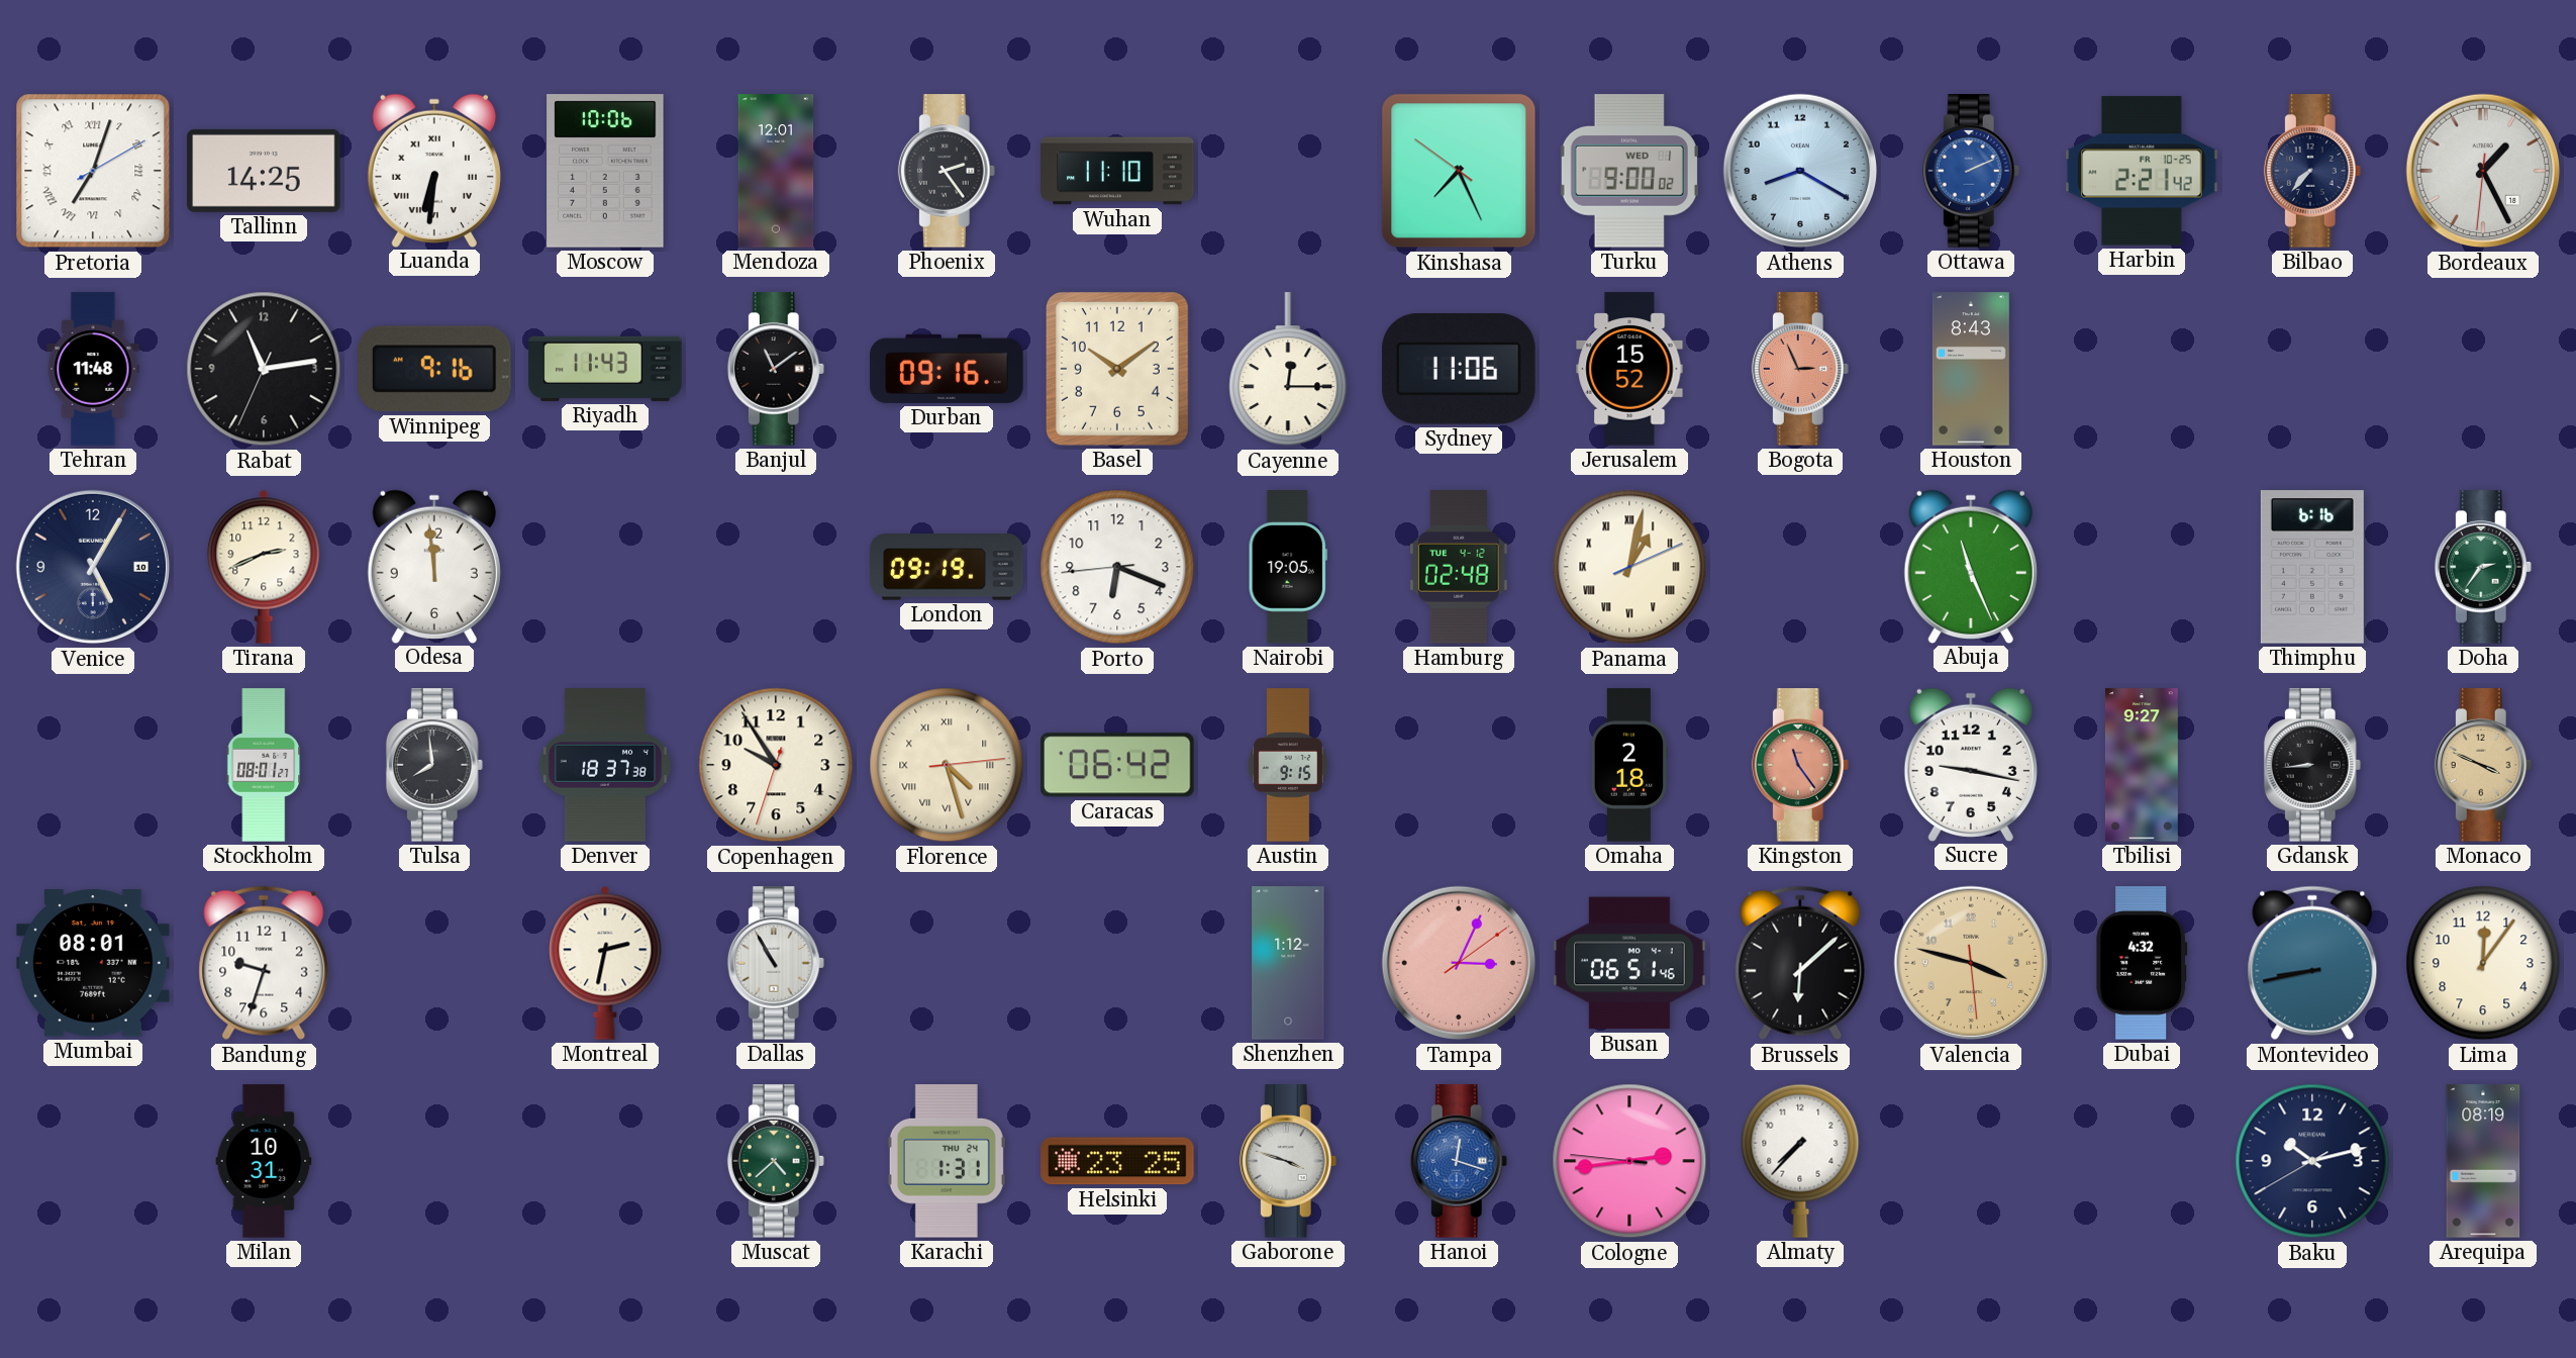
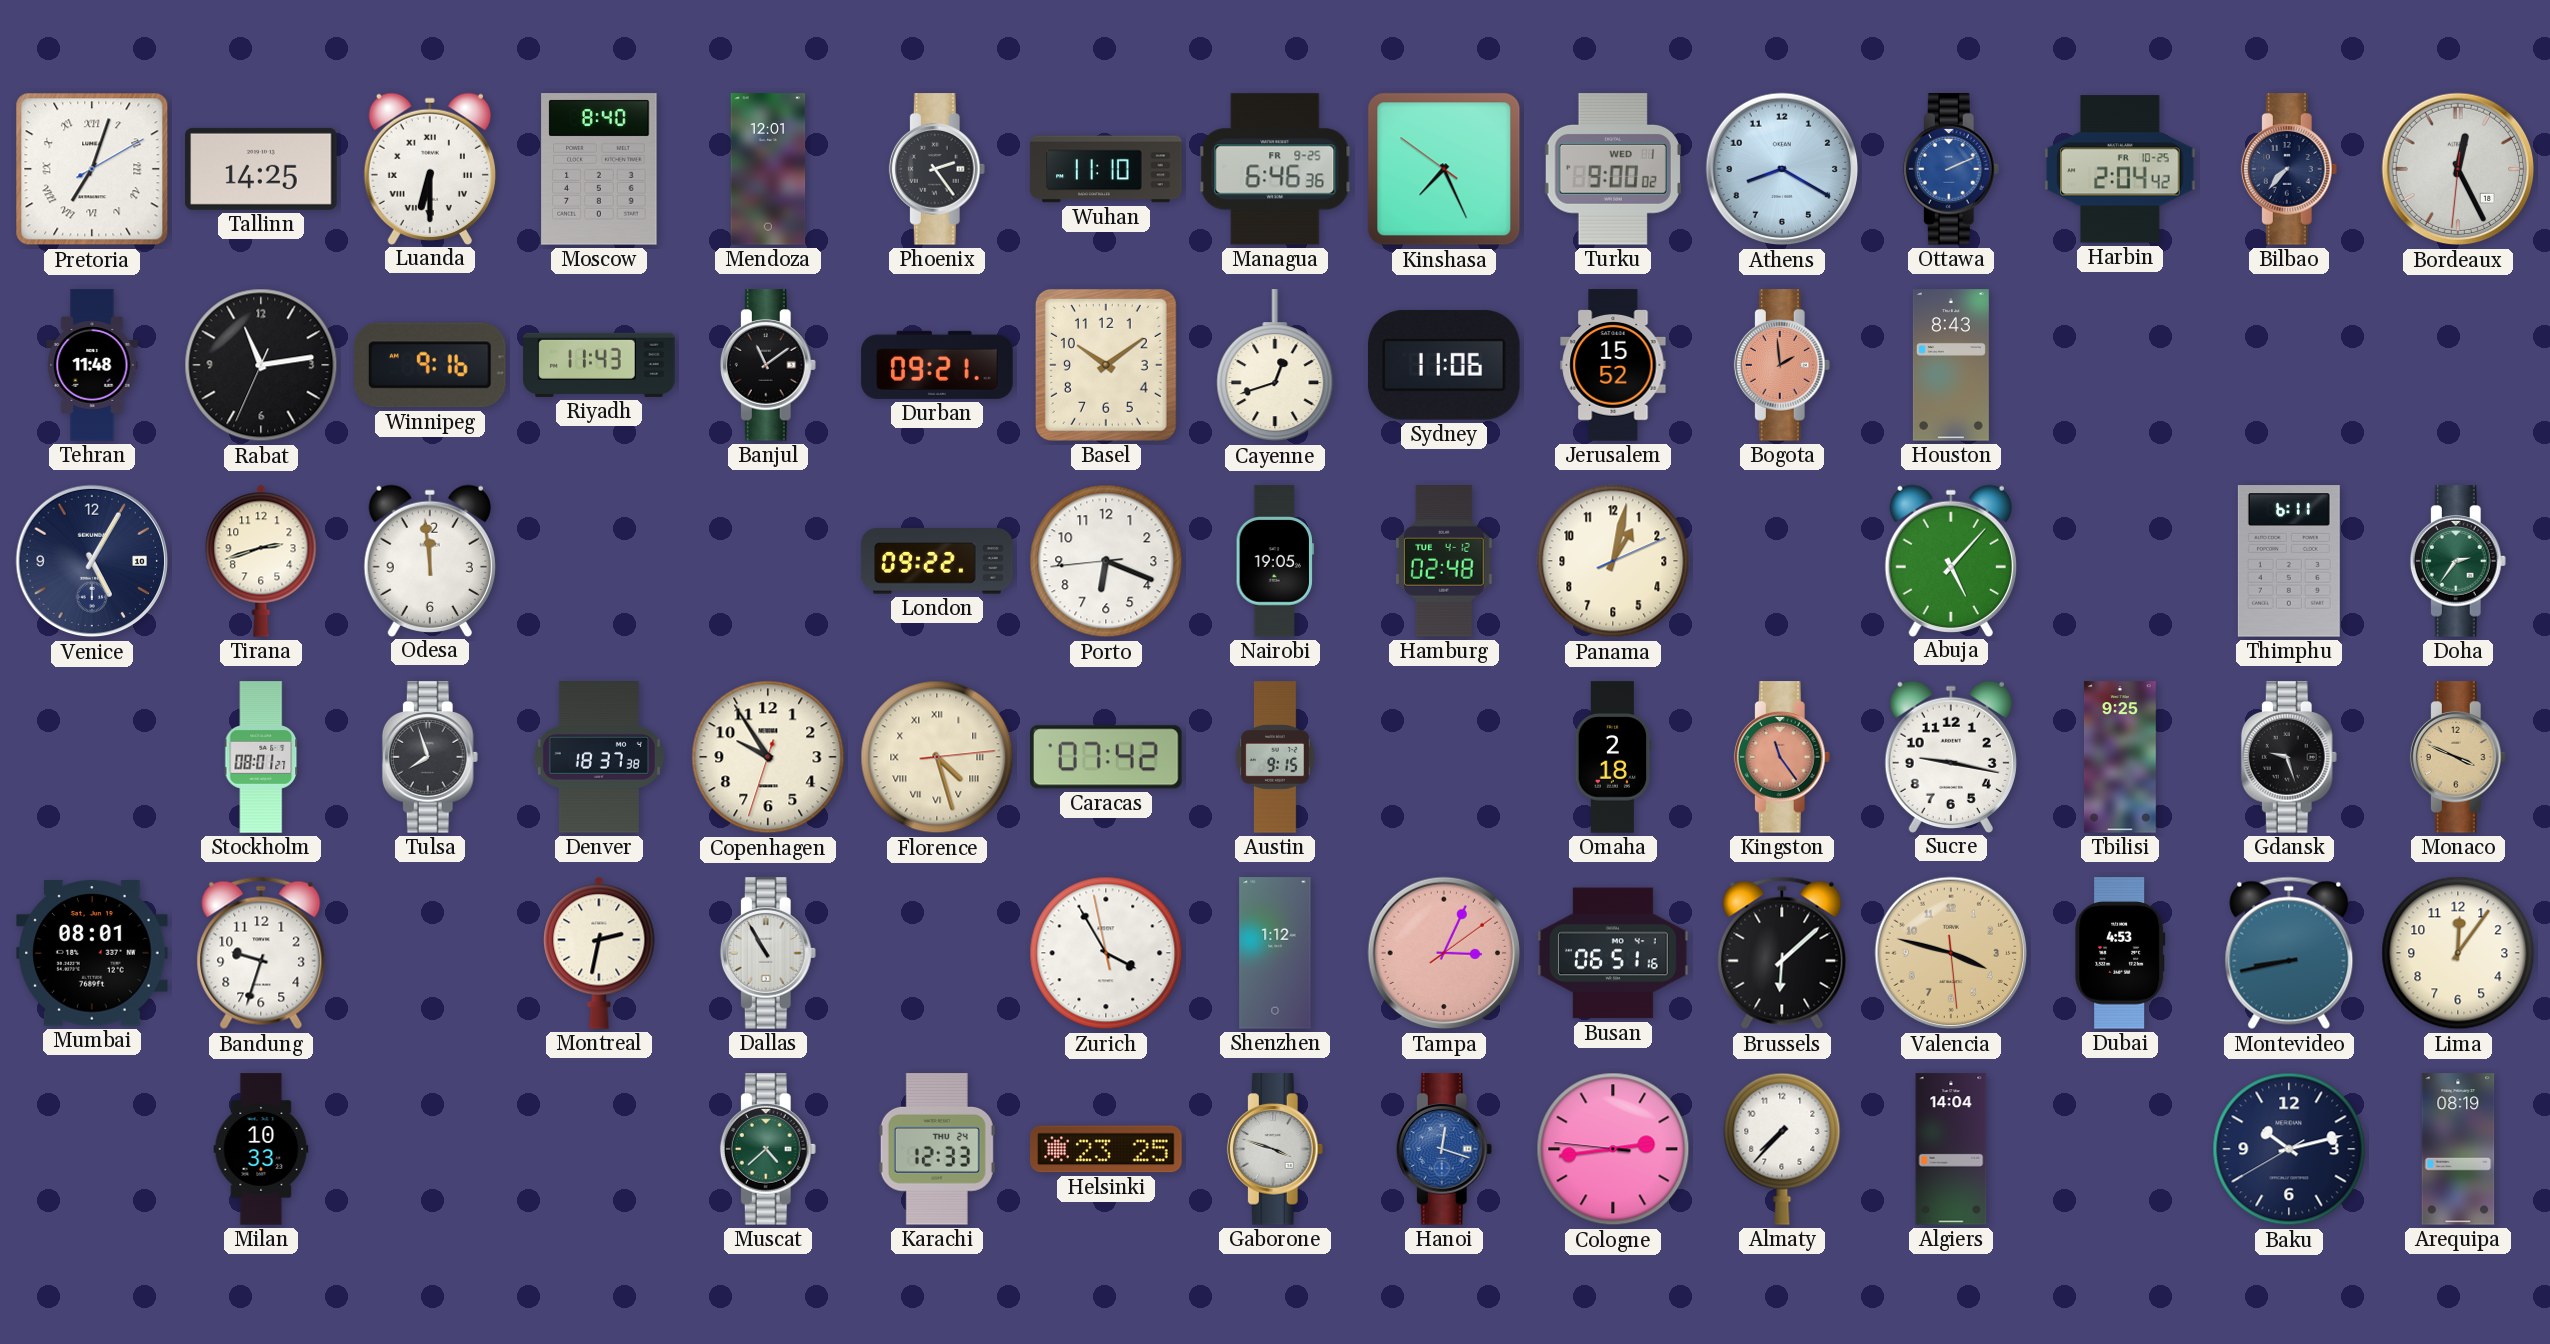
Luanda: 6:31 -> 6:30 (430, 168)
Moscow: 10:06 -> 8:40 (599, 169)
Managua: none -> 6:46 (1275, 169)
Harbin: 2:21 -> 2:04 (2120, 169)
Bordeaux: 1:25 -> 12:25 (2458, 169)
Durban: 09:16 -> 09:21 (937, 365)
Cayenne: 12:15 -> 12:42 (1275, 366)
Bogota: 2:56 -> 1:59 (1782, 365)
Tirana: 2:41 -> 2:42 (261, 561)
London: 09:19 -> 09:22 (937, 561)
Panama numerals: Roman -> Arabic (1613, 561)
Abuja: 11:26 -> 5:07 (1951, 560)
Thimphu: 6:16 -> 6:11 (2289, 561)
Tulsa: 7:59 -> 7:57 (430, 757)
Caracas: 06:42 -> 07:42 (1106, 757)
Tbilisi: 9:27 -> 9:25 (2120, 757)
Gdansk: 8:44 -> 9:27 (2289, 757)
Zurich: none -> 3:54 (1106, 953)
Busan: 06:51:46 -> 06:51:16 (1613, 953)
Dubai: 4:32 -> 4:53 (2120, 953)
Milan: 10:31 -> 10:33 (261, 1149)
Karachi: 1:31 -> 12:33 (937, 1149)
Algiers: none -> 14:04 (1951, 1149)
